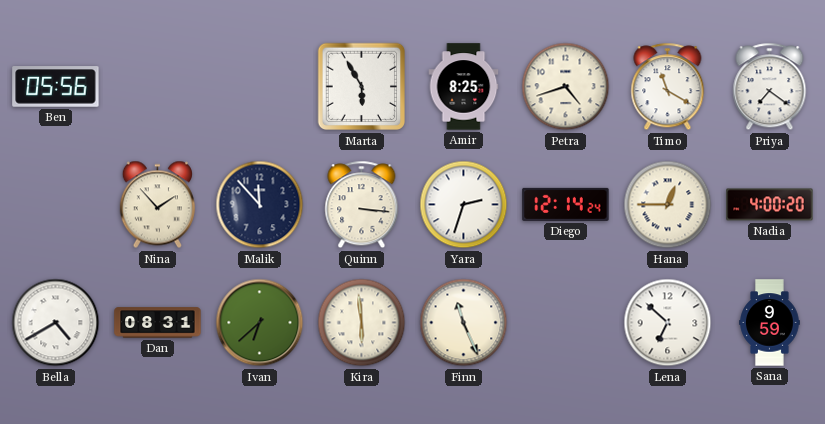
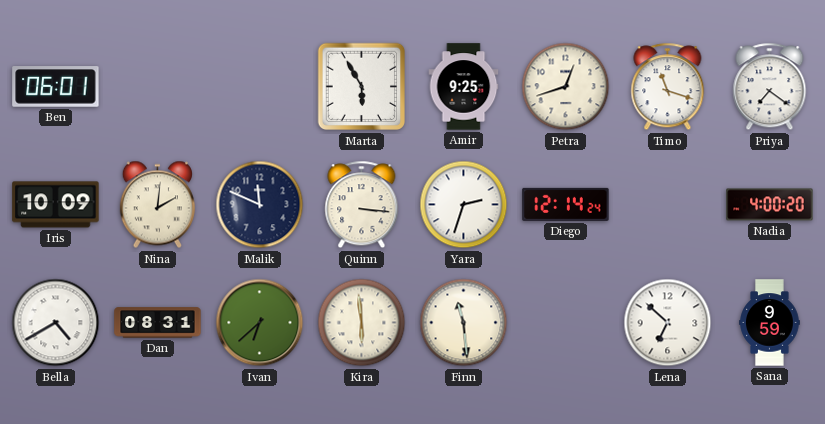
Ben: 05:56 -> 06:01 (56, 87)
Amir: 8:25 -> 9:25 (464, 87)
Petra: 4:42 -> 12:42 (566, 87)
Timo: 11:20 -> 11:18 (668, 87)
Iris: none -> 10:09 (56, 205)
Nina: 1:53 -> 2:01 (157, 205)
Malik: 11:53 -> 11:49 (260, 205)
Hana: 12:45 -> none (668, 205)
Finn: 11:26 -> 11:29 (464, 323)
